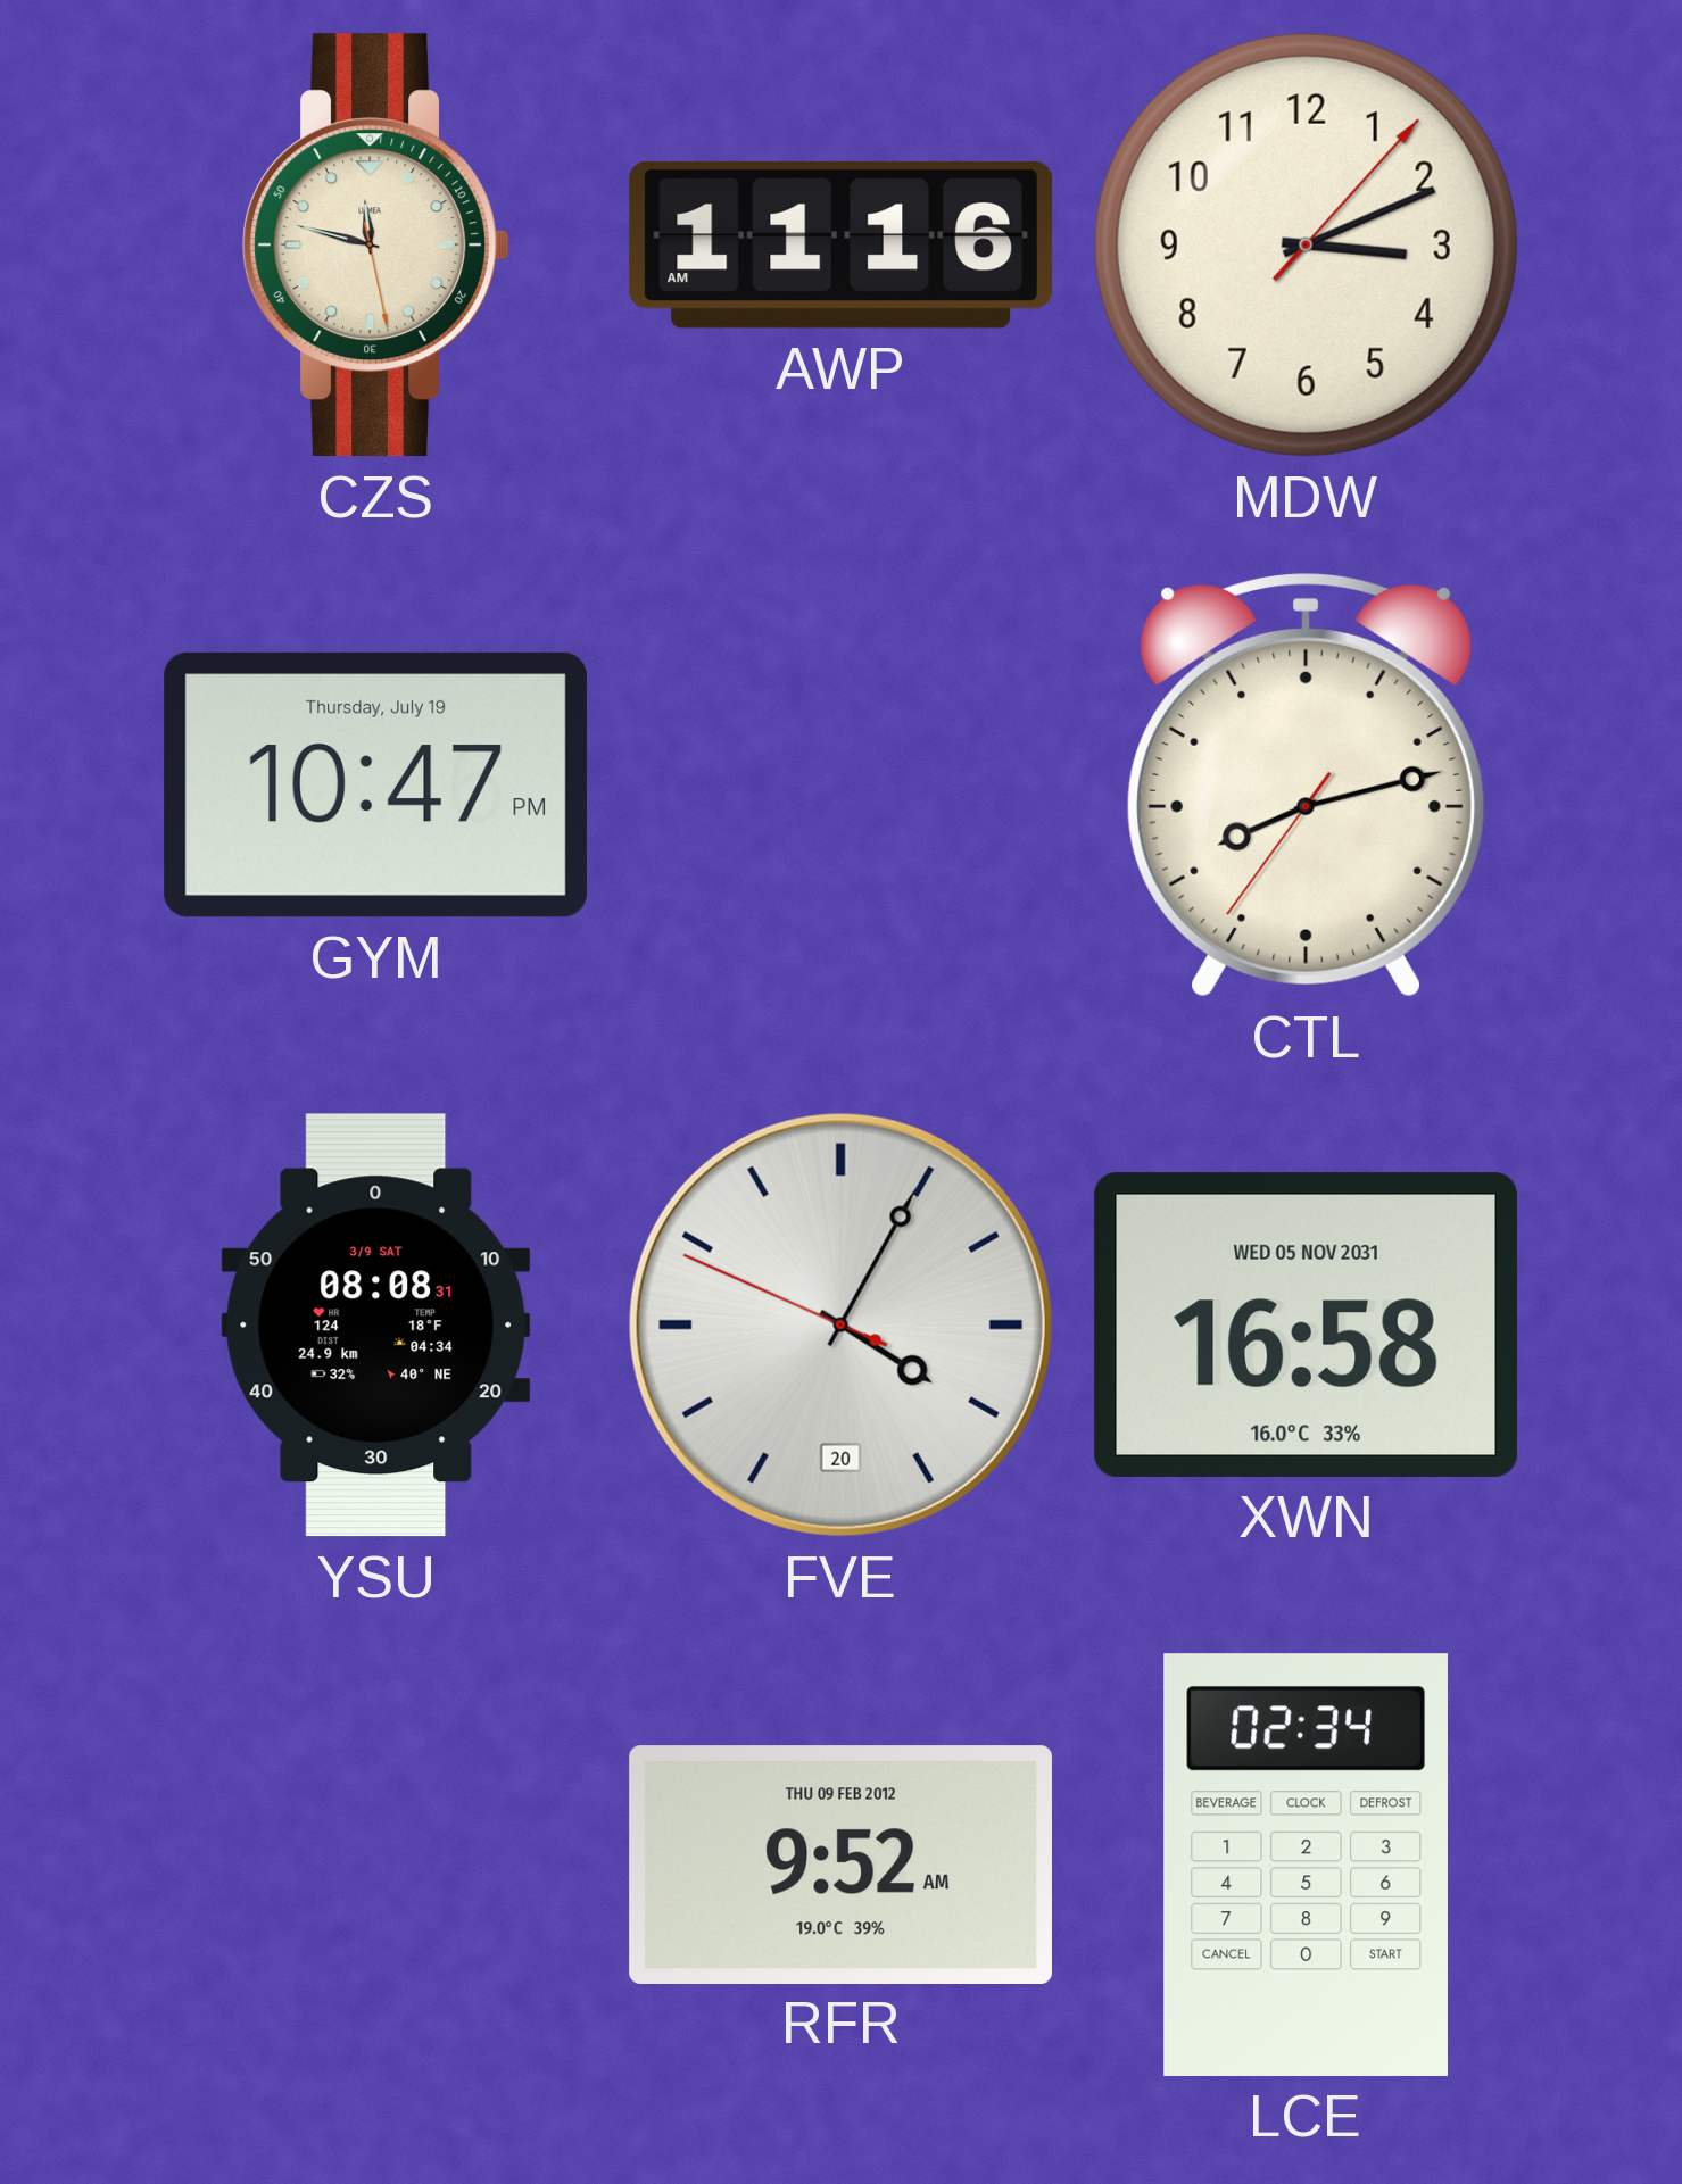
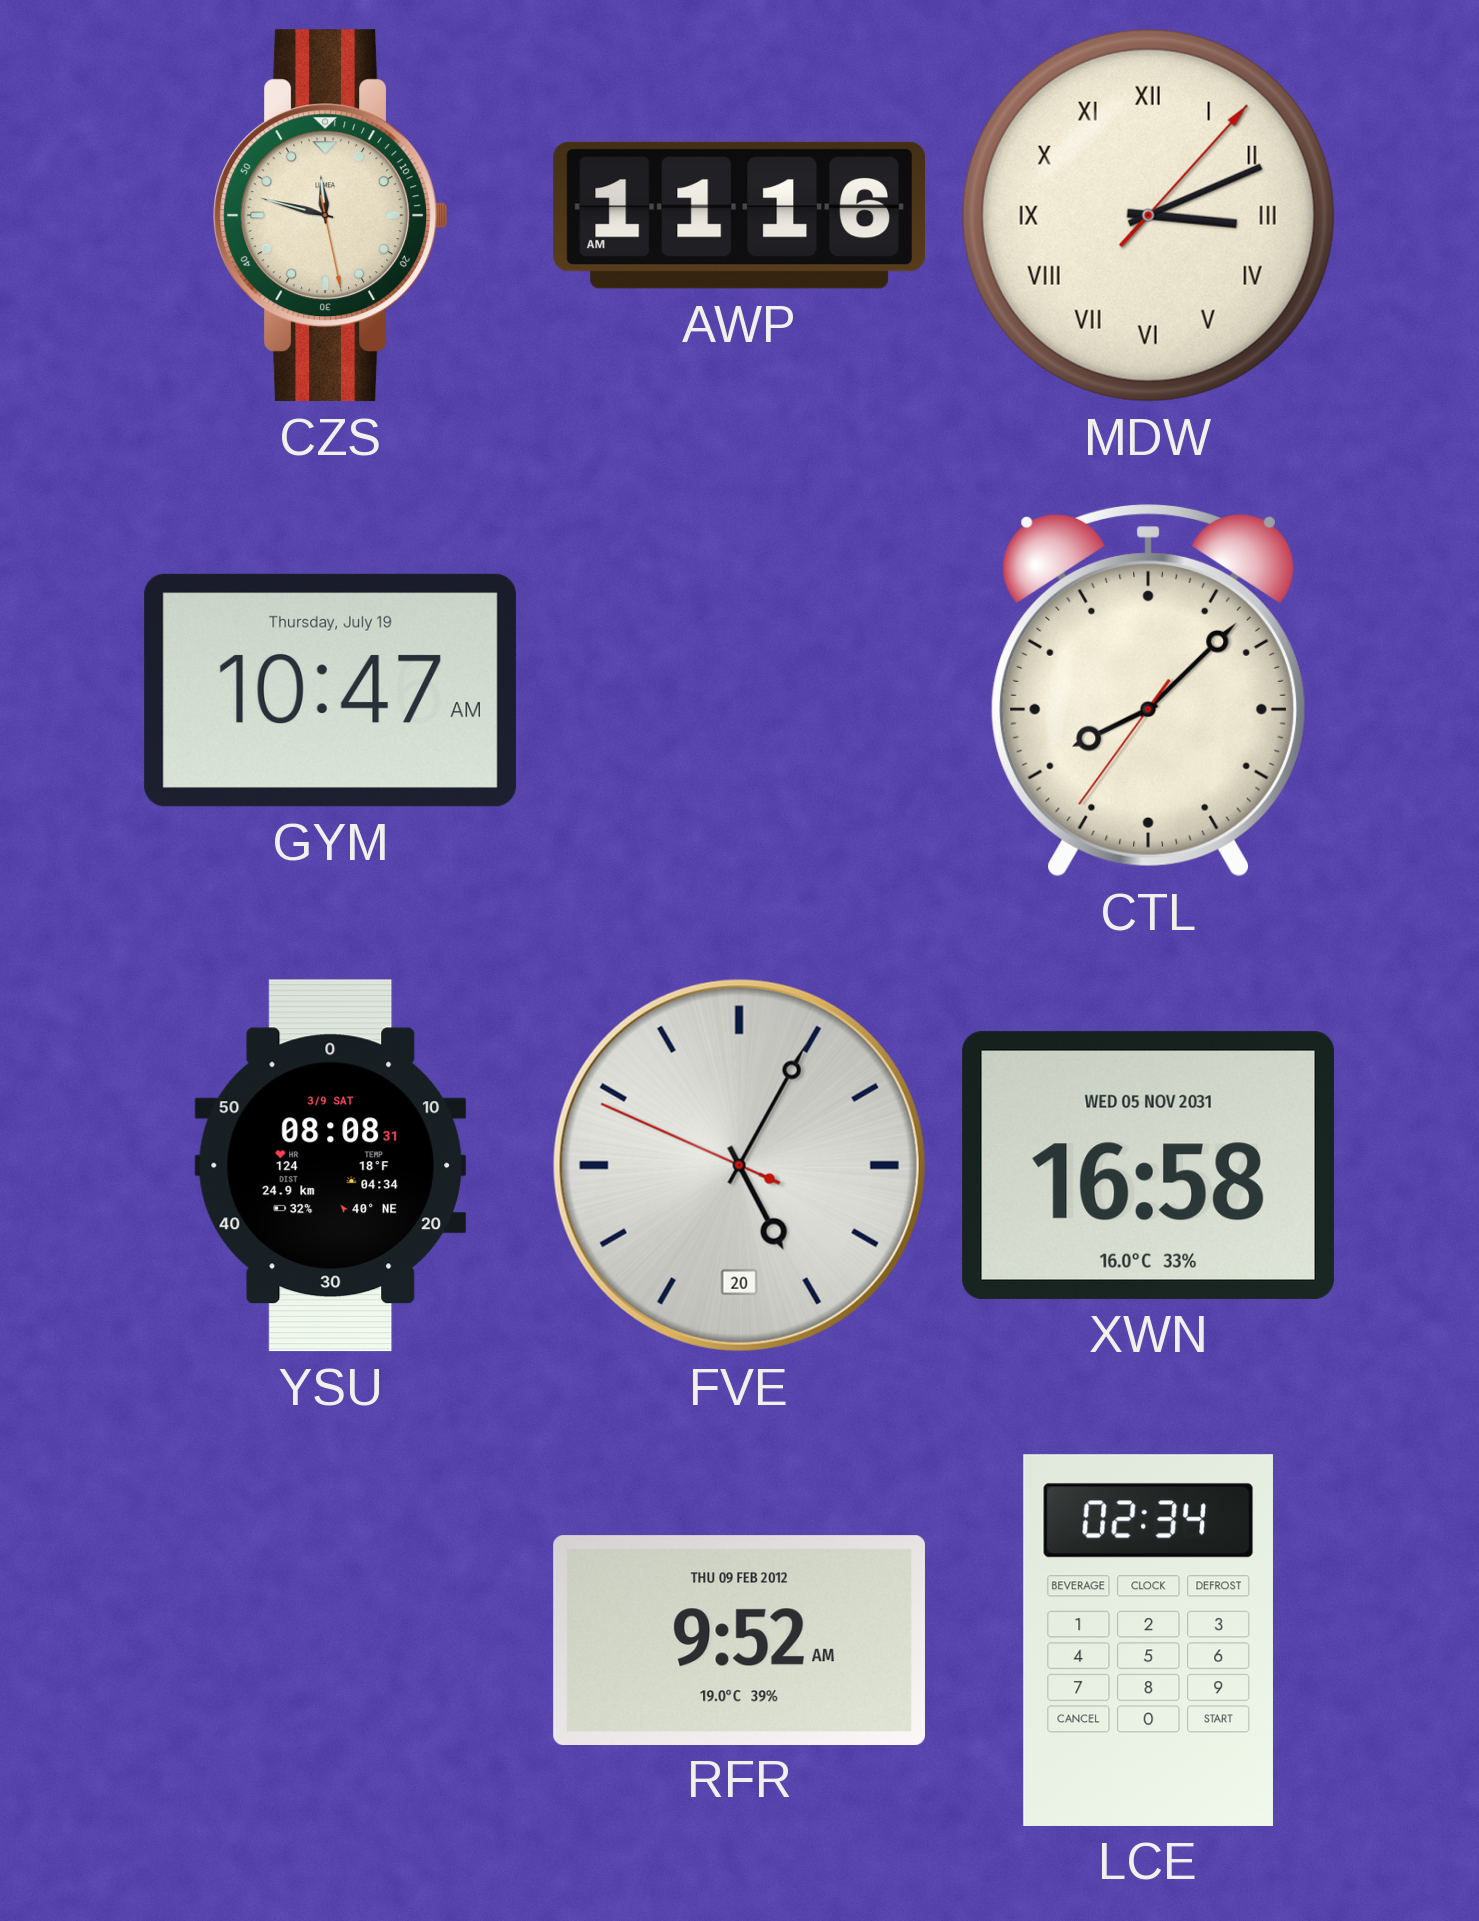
MDW numerals: Arabic -> Roman (1148, 215)
GYM: 10:47 PM -> 10:47 AM (330, 690)
CTL: 8:12 -> 8:07 (1148, 690)
FVE: 4:04 -> 5:04 (739, 1165)
